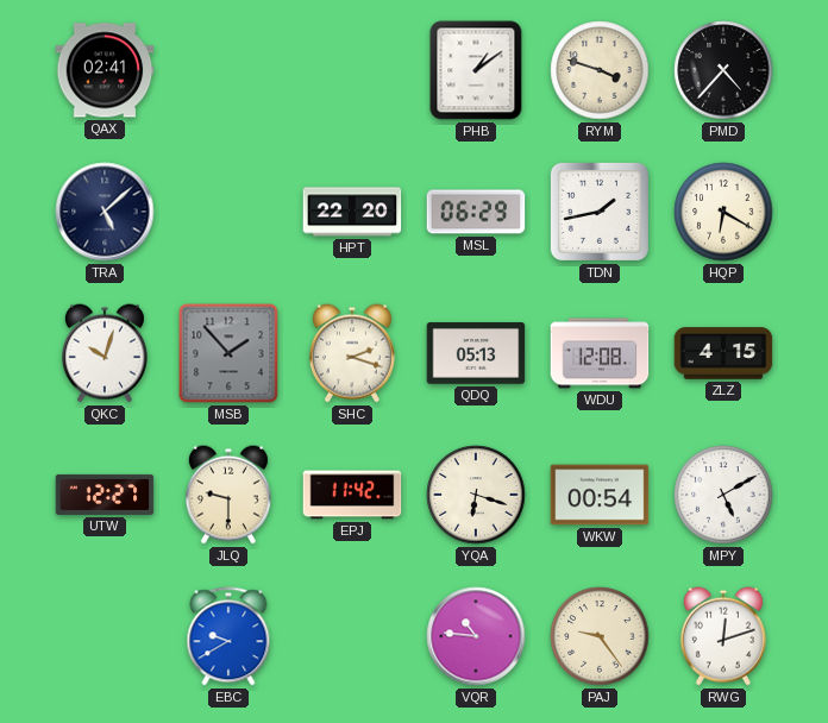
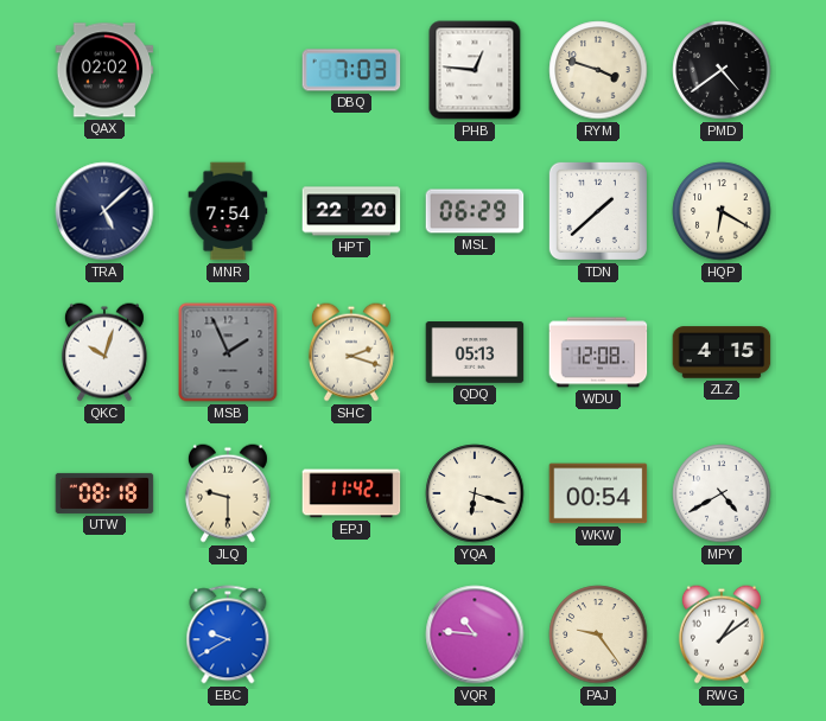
QAX: 02:41 -> 02:02 (104, 70)
DBQ: none -> 7:03 (351, 70)
PHB: 1:09 -> 12:46 (475, 70)
PMD: 4:37 -> 4:39 (722, 70)
MNR: none -> 7:54 (228, 211)
TDN: 1:43 -> 1:38 (598, 211)
MSB: 1:53 -> 1:56 (228, 352)
UTW: 12:27 -> 08:18 (104, 493)
MPY: 5:10 -> 4:40 (722, 493)
RWG: 12:12 -> 1:09 (722, 634)
